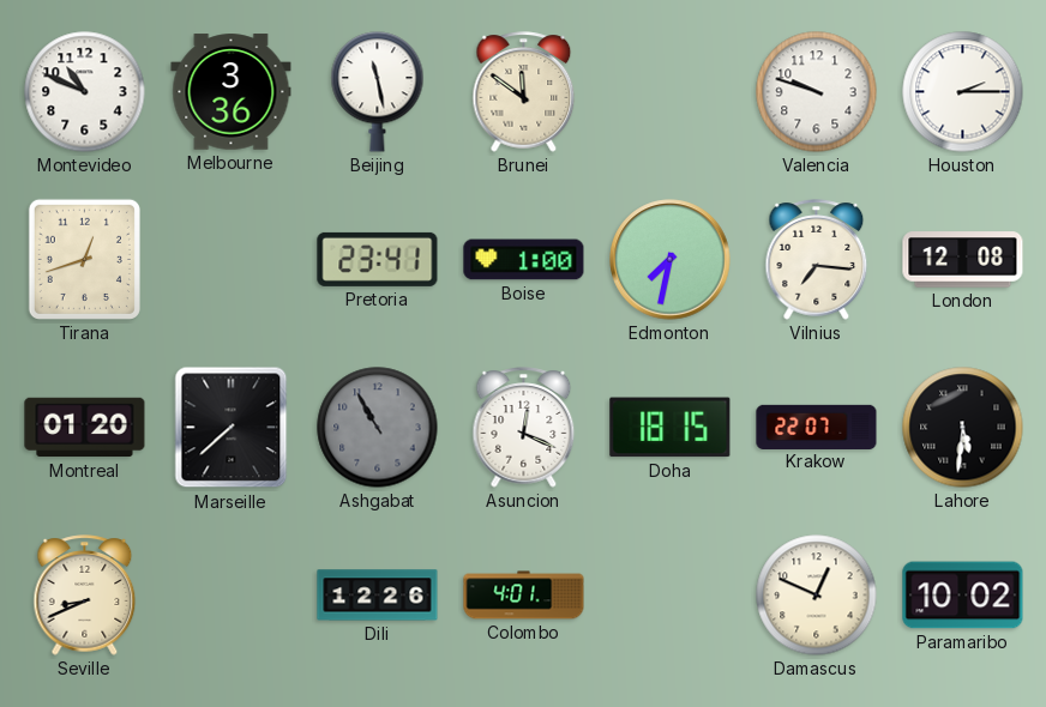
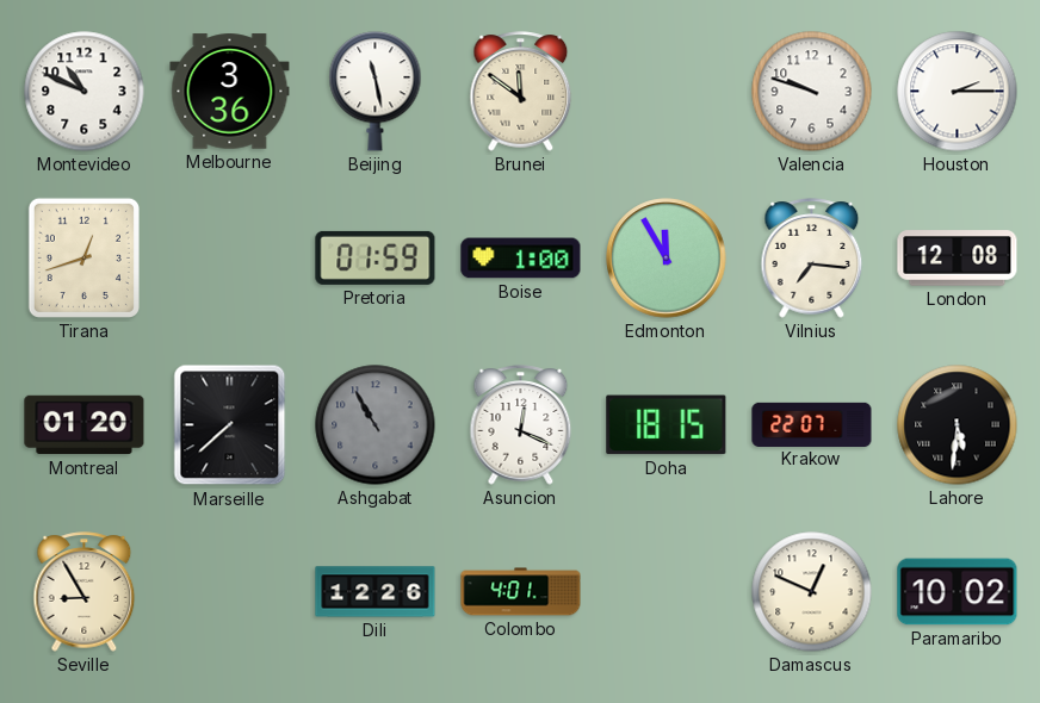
Pretoria: 23:41 -> 01:59 (376, 257)
Edmonton: 7:32 -> 11:55 (667, 259)
Seville: 8:41 -> 8:55 (85, 592)
